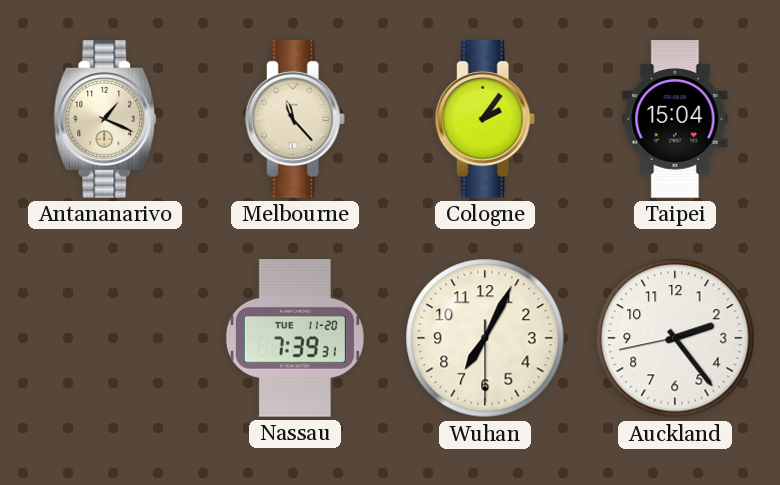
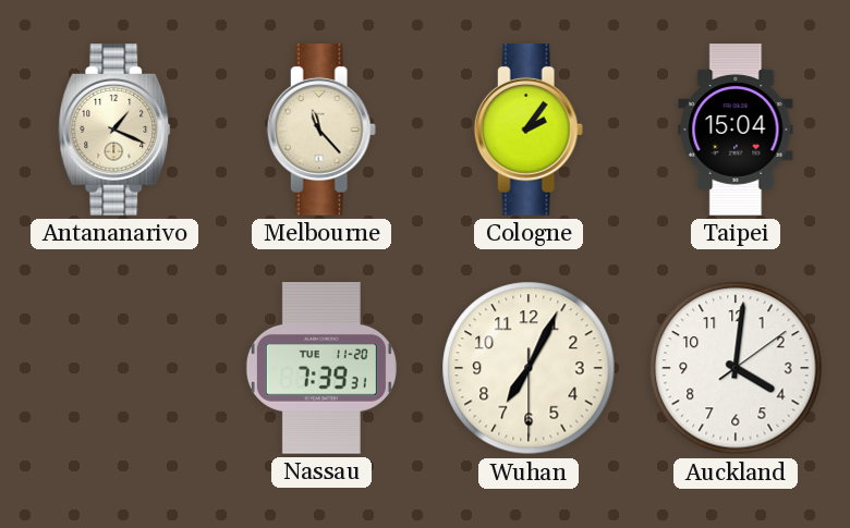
Auckland: 2:23 -> 4:01 (736, 368)
